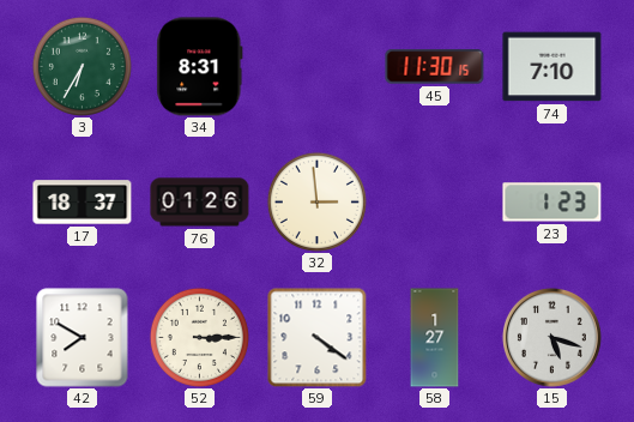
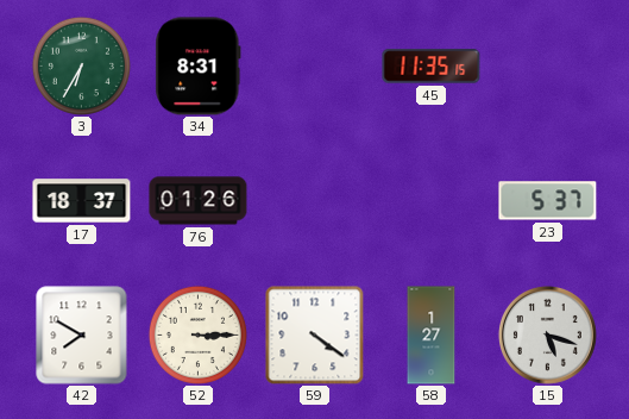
45: 11:30 -> 11:35 (432, 67)
74: 7:10 -> none (553, 67)
32: 2:59 -> none (316, 201)
23: 1:23 -> 5:37 (548, 201)
